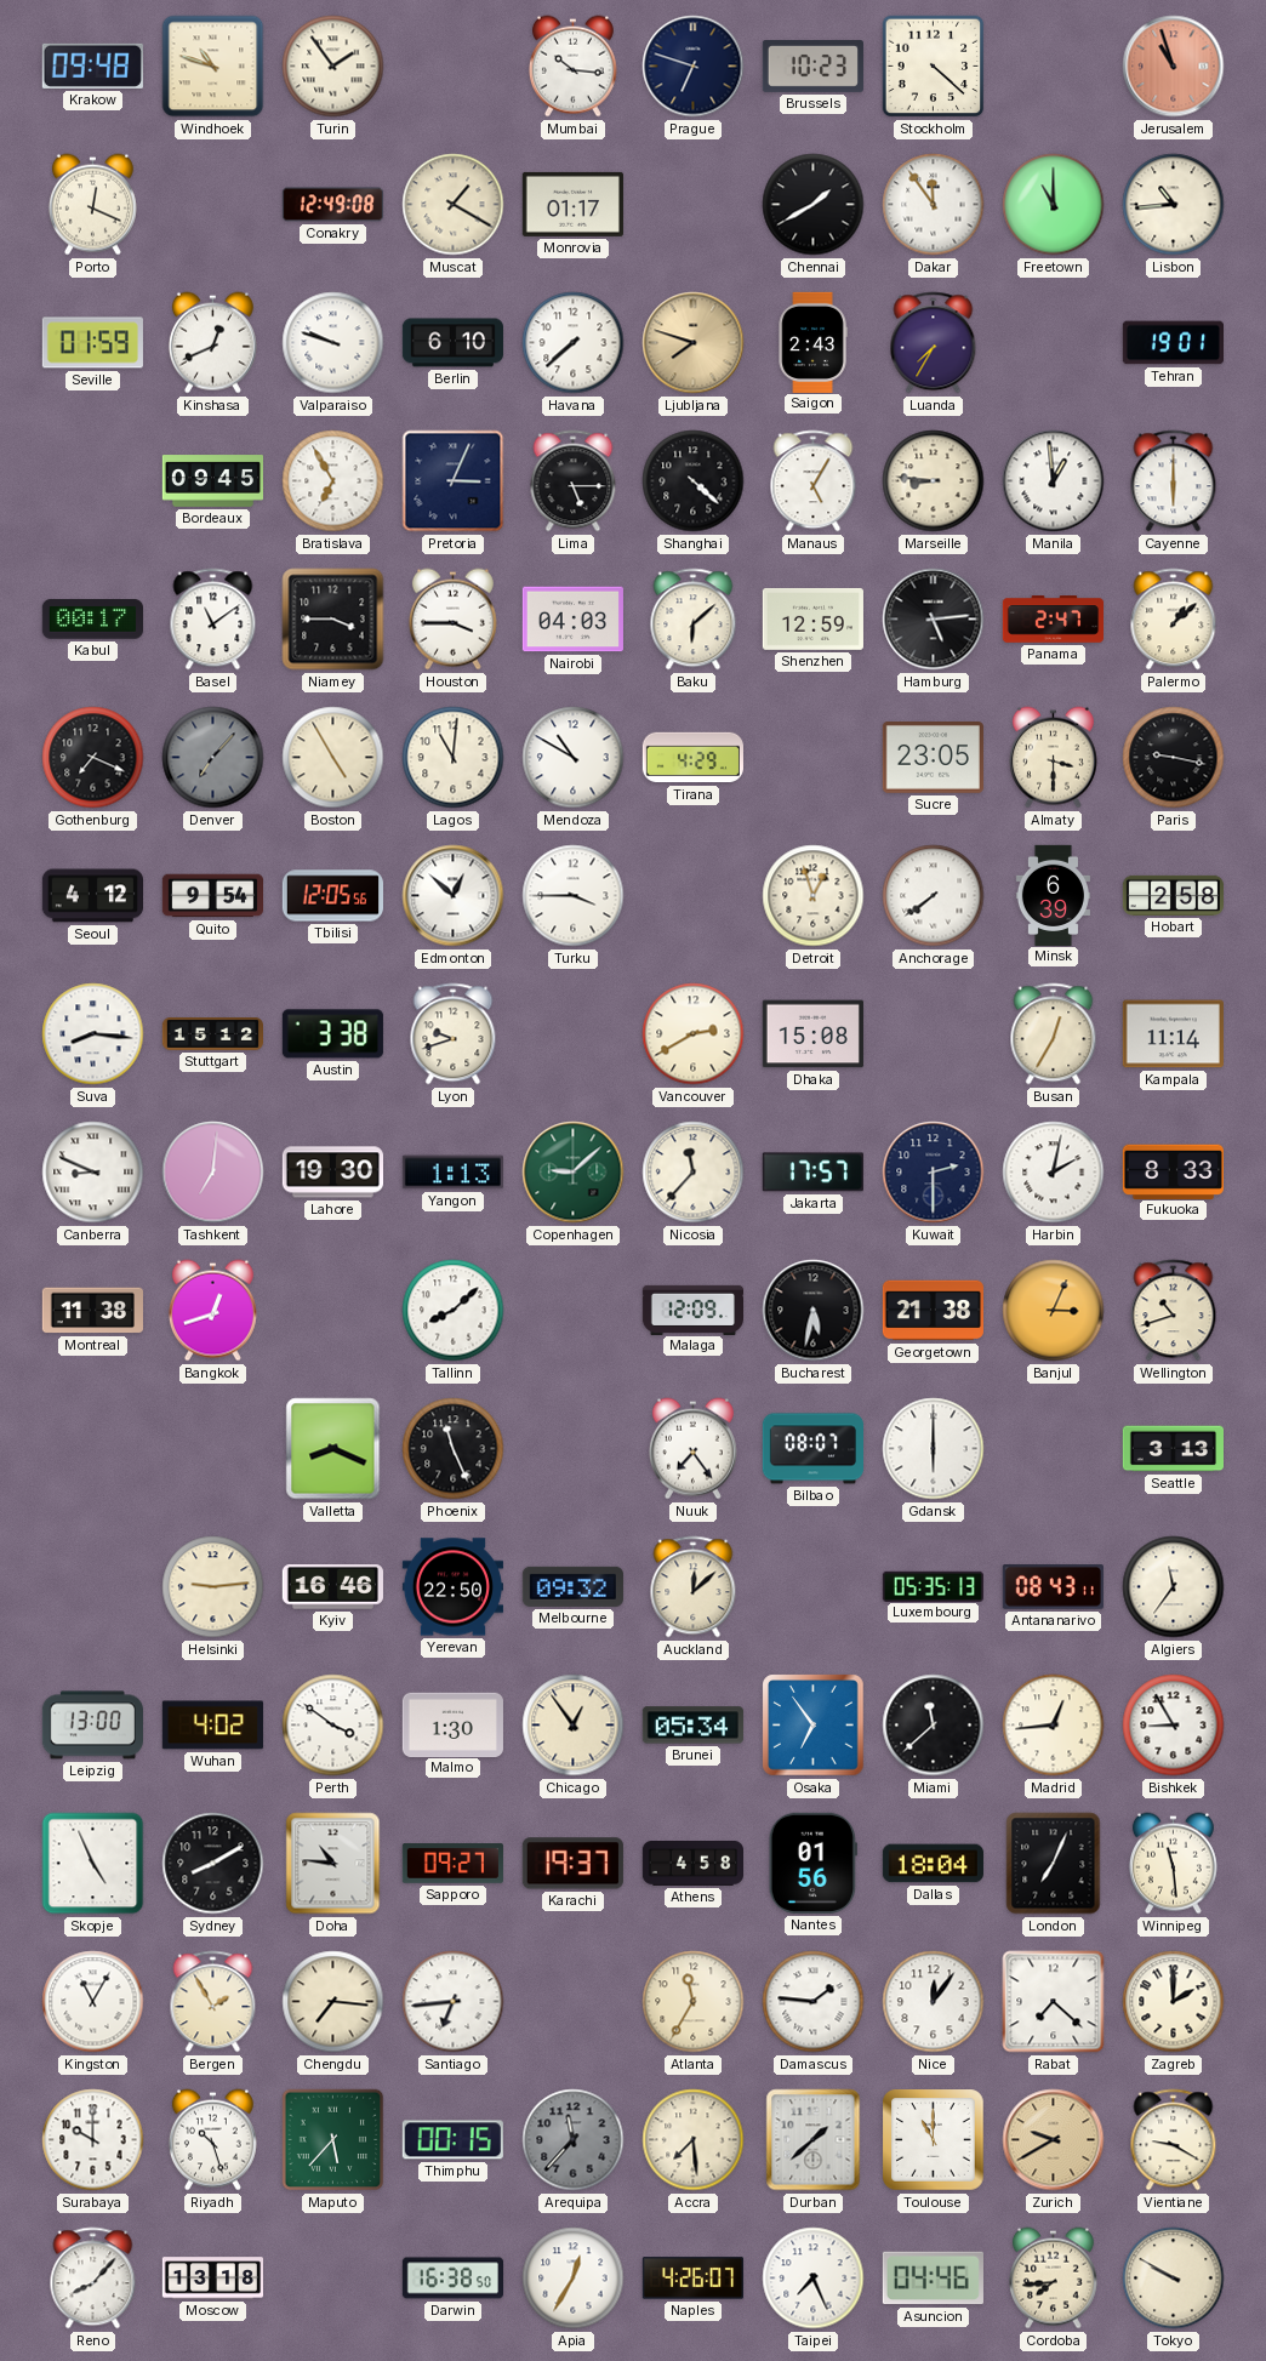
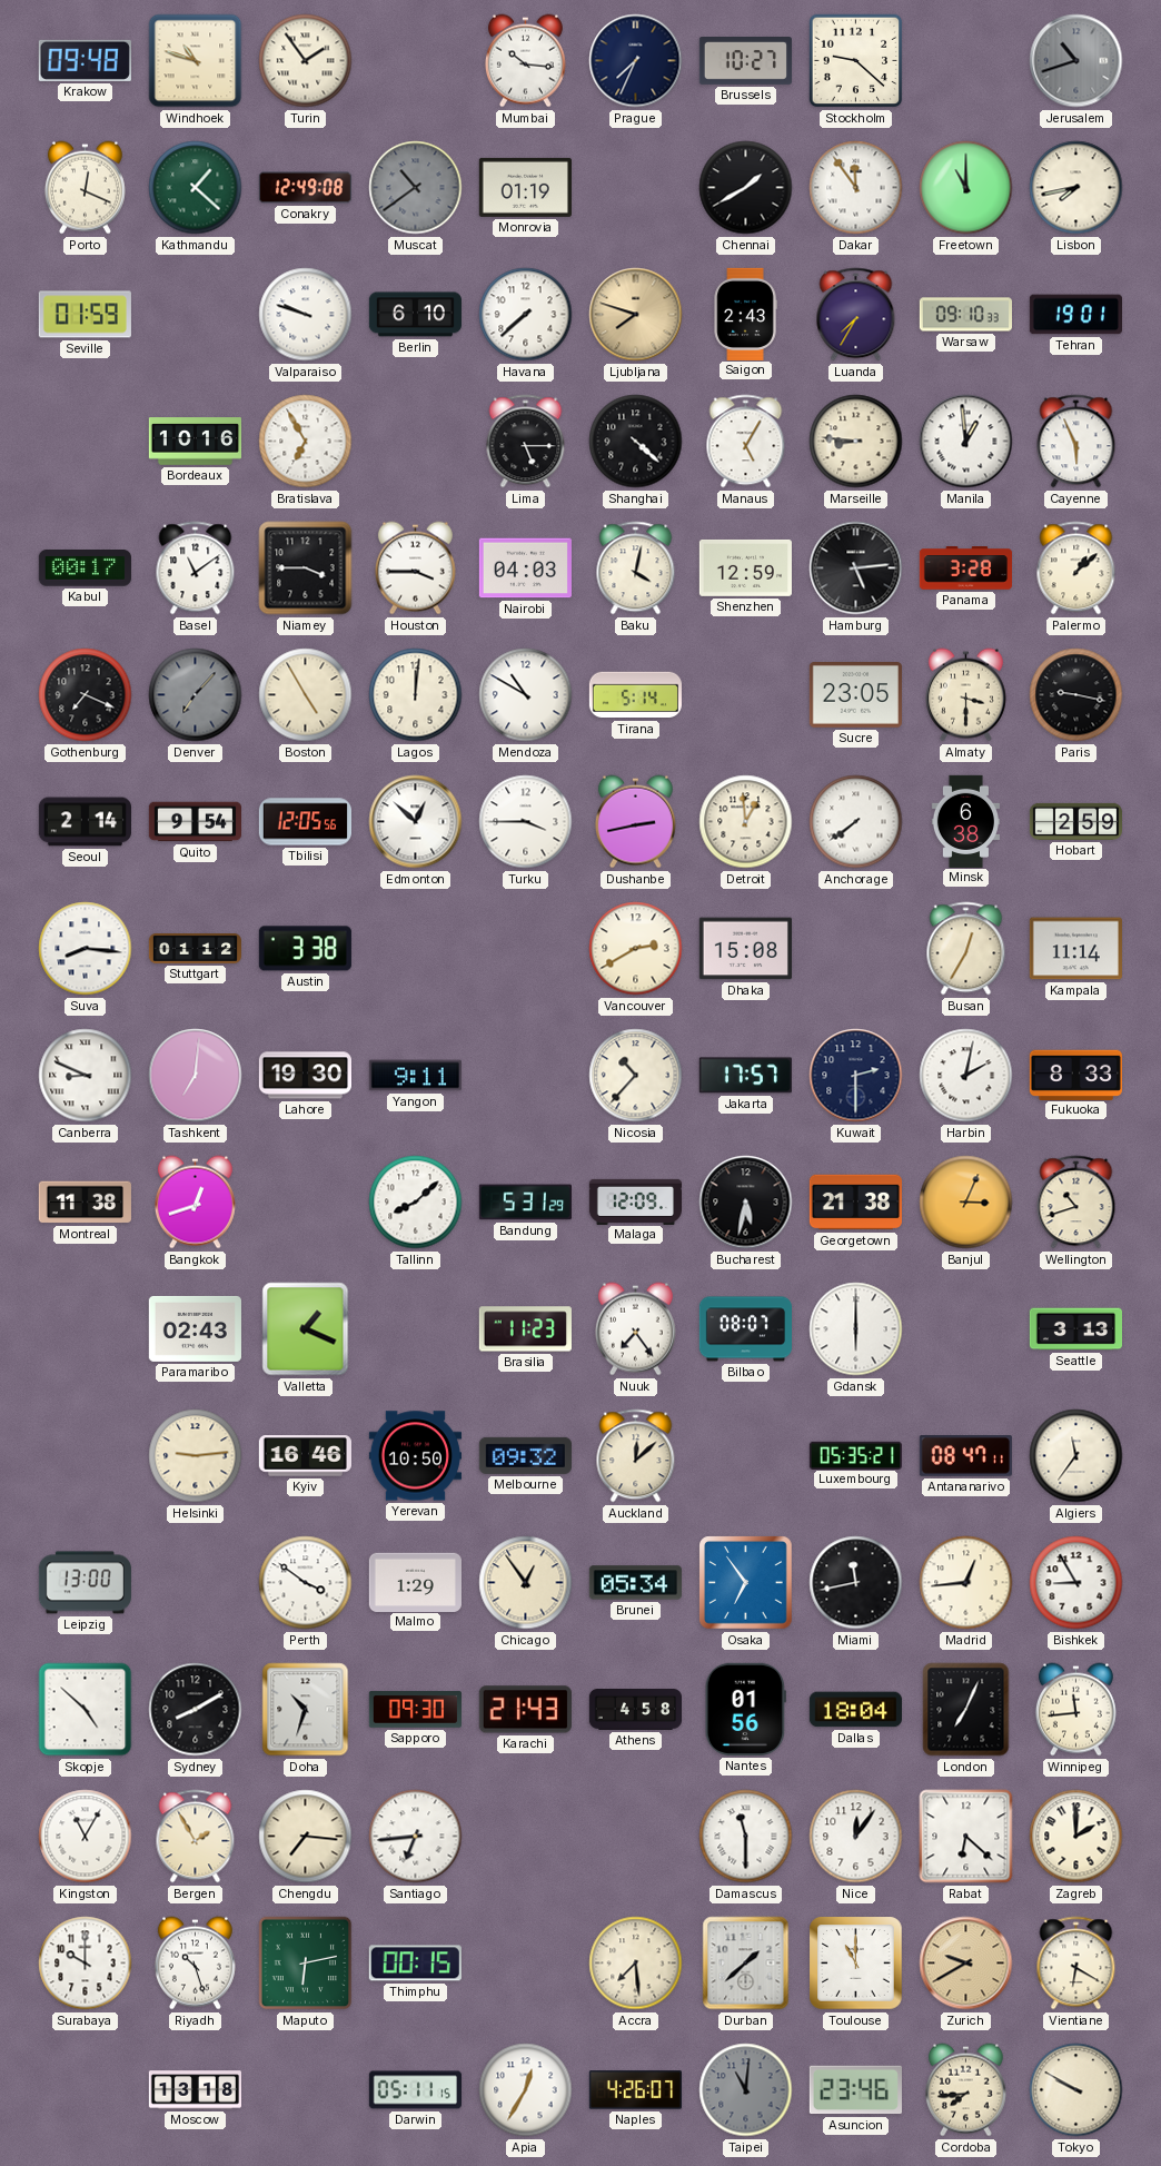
Prague: 6:48 -> 7:34 (636, 61)
Brussels: 10:23 -> 10:27 (745, 61)
Stockholm: 4:22 -> 9:22 (856, 61)
Jerusalem: 10:57 -> 10:42 (1076, 61)
Jerusalem dial: salmon -> grey (1076, 61)
Kathmandu: none -> 1:22 (196, 188)
Muscat: 1:20 -> 10:39 (416, 188)
Muscat dial: cream -> grey (416, 188)
Monrovia: 01:17 -> 01:19 (525, 187)
Lisbon: 10:44 -> 7:43 (1076, 188)
Kinshasa: 12:41 -> none (212, 343)
Warsaw: none -> 09:10 (965, 315)
Bordeaux: 09:45 -> 10:16 (195, 442)
Pretoria: 3:04 -> none (454, 481)
Cayenne: 6:00 -> 5:56 (1076, 442)
Baku: 6:08 -> 4:02 (636, 568)
Panama: 2:47 -> 3:28 (965, 568)
Lagos: 11:01 -> 12:01 (416, 695)
Tirana: 4:29 -> 5:14 (635, 695)
Seoul: 4:12 -> 2:14 (85, 822)
Dushanbe: none -> 2:43 (635, 822)
Detroit: 12:57 -> 12:59 (746, 822)
Minsk: 6:39 -> 6:38 (965, 821)
Hobart: 2:58 -> 2:59 (1075, 821)
Stuttgart: 15:12 -> 01:12 (195, 949)
Lyon: 9:42 -> none (454, 1034)
Yangon: 1:13 -> 9:11 (415, 1076)
Copenhagen: 9:08 -> none (574, 1173)
Nicosia: 11:37 -> 10:37 (636, 1076)
Bandung: none -> 5:31 (525, 1203)
Paramaribo: none -> 02:43 (195, 1328)
Valletta: 8:19 -> 1:19 (306, 1329)
Phoenix: 11:26 -> none (454, 1449)
Brasilia: none -> 11:23 (525, 1329)
Yerevan: 22:50 -> 10:50 (415, 1456)
Luxembourg: 05:35:13 -> 05:35:21 (855, 1455)
Antananarivo: 08:43 -> 08:47 (965, 1456)
Wuhan: 4:02 -> none (212, 1726)
Malmo: 1:30 -> 1:29 (415, 1582)
Miami: 11:38 -> 11:43 (856, 1583)
Skopje: 4:56 -> 4:52 (86, 1710)
Doha: 10:46 -> 10:33 (306, 1710)
Sapporo: 09:27 -> 09:30 (415, 1710)
Karachi: 19:37 -> 21:43 (525, 1710)
Winnipeg: 11:29 -> 11:44 (1075, 1710)
Atlanta: 11:35 -> none (694, 2002)
Damascus: 1:46 -> 11:30 (746, 1837)
Rabat: 7:22 -> 6:22 (966, 1837)
Maputo: 5:37 -> 6:13 (306, 1964)
Arequipa: 11:37 -> none (574, 2140)
Vientiane: 9:20 -> 6:20 (1076, 1964)
Reno: 8:07 -> none (93, 2279)
Darwin: 16:38 -> 05:11 (415, 2090)
Taipei: 7:26 -> 11:01 (746, 2090)
Taipei dial: white -> grey (746, 2090)
Asuncion: 04:46 -> 23:46 (855, 2090)
